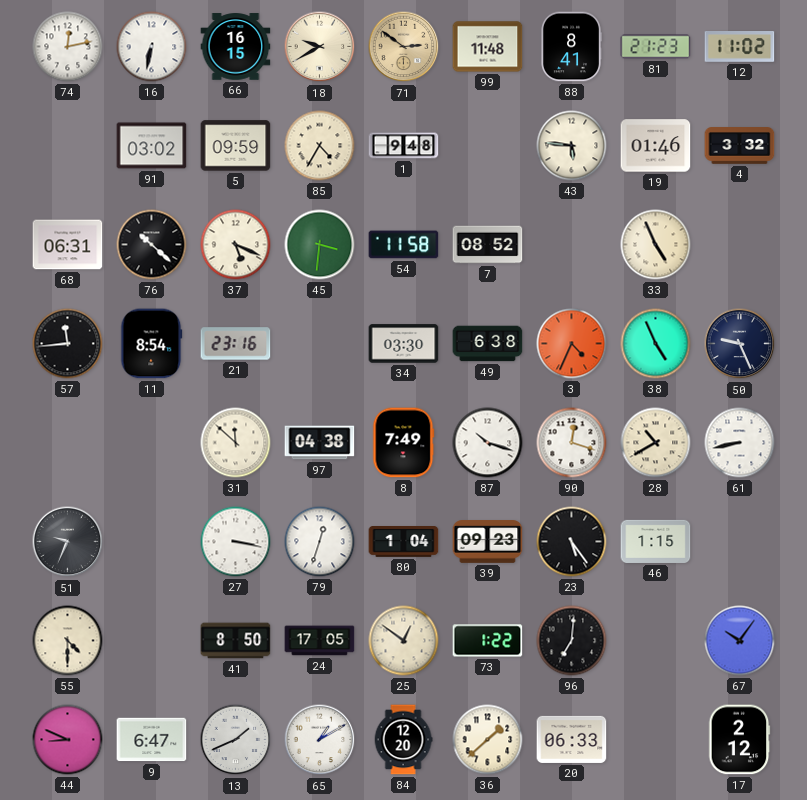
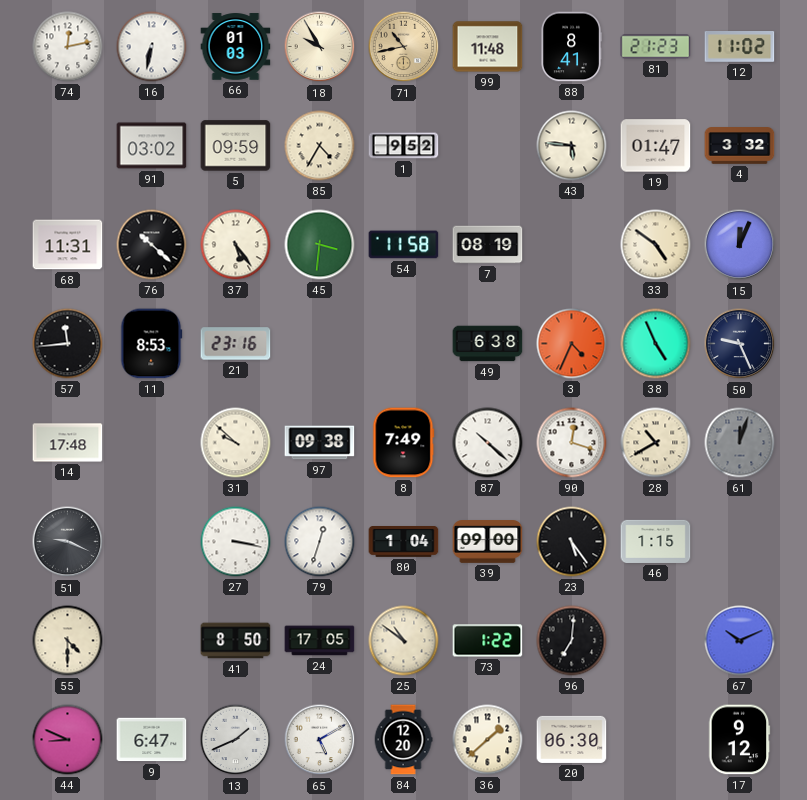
66: 16:15 -> 01:03 (236, 47)
18: 9:40 -> 9:55 (320, 47)
71: 2:51 -> 10:43 (404, 47)
1: 9:48 -> 9:52 (404, 146)
19: 01:46 -> 01:47 (656, 146)
68: 06:31 -> 11:31 (68, 245)
37: 5:19 -> 5:24 (236, 245)
7: 08:52 -> 08:19 (488, 245)
33: 4:56 -> 4:51 (656, 245)
15: none -> 12:04 (740, 245)
11: 8:54 -> 8:53 (152, 344)
34: 03:30 -> none (404, 344)
14: none -> 17:48 (68, 443)
31: 11:52 -> 9:52 (236, 443)
97: 04:38 -> 09:38 (320, 443)
87: 10:18 -> 10:22 (488, 443)
61: 8:43 -> 12:03 (740, 443)
61 dial: white -> grey (740, 443)
51: 9:34 -> 9:19 (68, 542)
39: 09:23 -> 09:00 (488, 542)
25: 12:51 -> 10:51 (404, 641)
67: 10:06 -> 10:11 (740, 641)
65: 1:10 -> 5:10 (320, 740)
20: 06:33 -> 06:30 (572, 739)
17: 2:12 -> 9:12 (740, 740)
